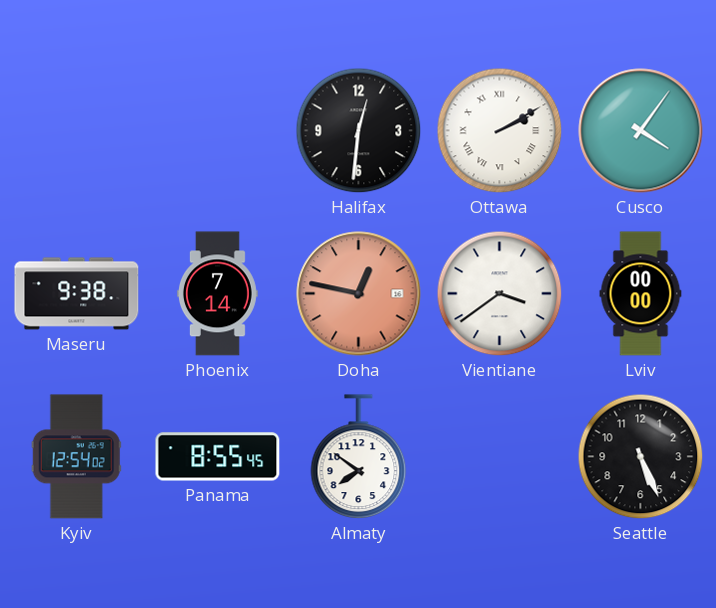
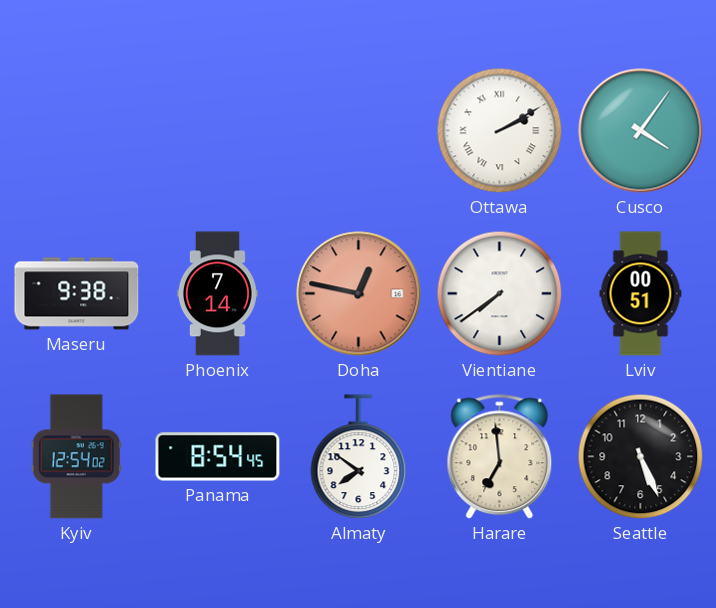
Halifax: 12:31 -> none (359, 131)
Vientiane: 3:39 -> 7:39 (500, 294)
Lviv: 00:00 -> 00:51 (641, 294)
Panama: 8:55 -> 8:54 (218, 457)
Harare: none -> 6:59 (500, 457)
